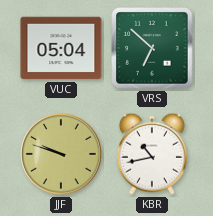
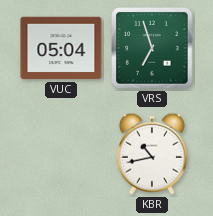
VRS: 6:52 -> 6:57 (152, 48)
JJF: 9:48 -> none (61, 154)
